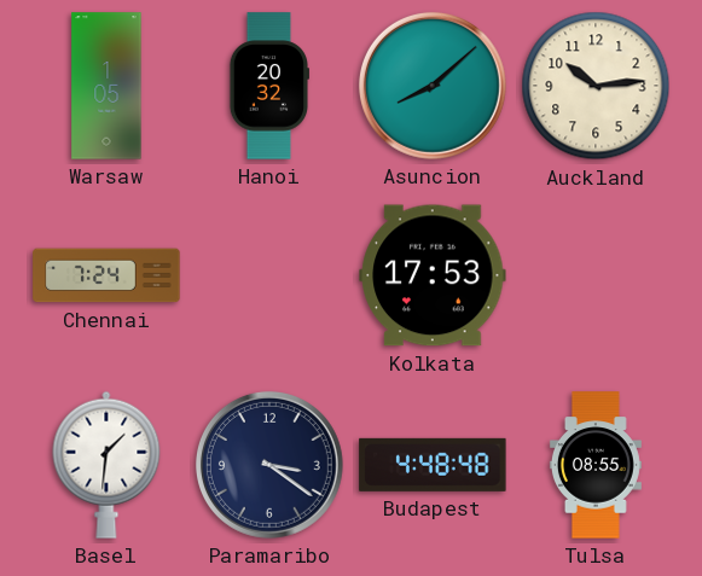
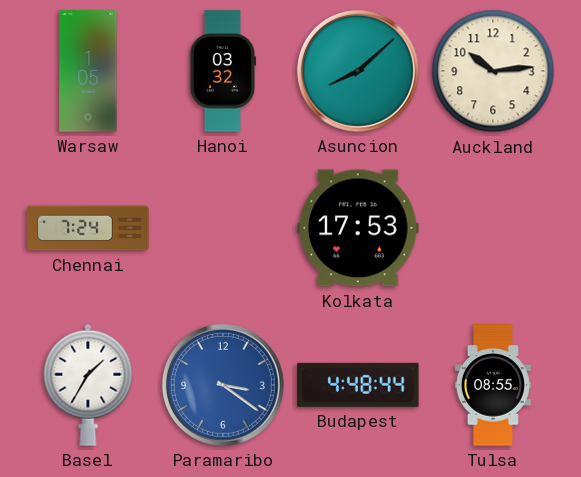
Hanoi: 20:32 -> 03:32 (222, 71)
Basel: 1:31 -> 1:35 (88, 385)
Paramaribo dial: navy -> blue (223, 385)
Budapest: 4:48:48 -> 4:48:44 (358, 385)
